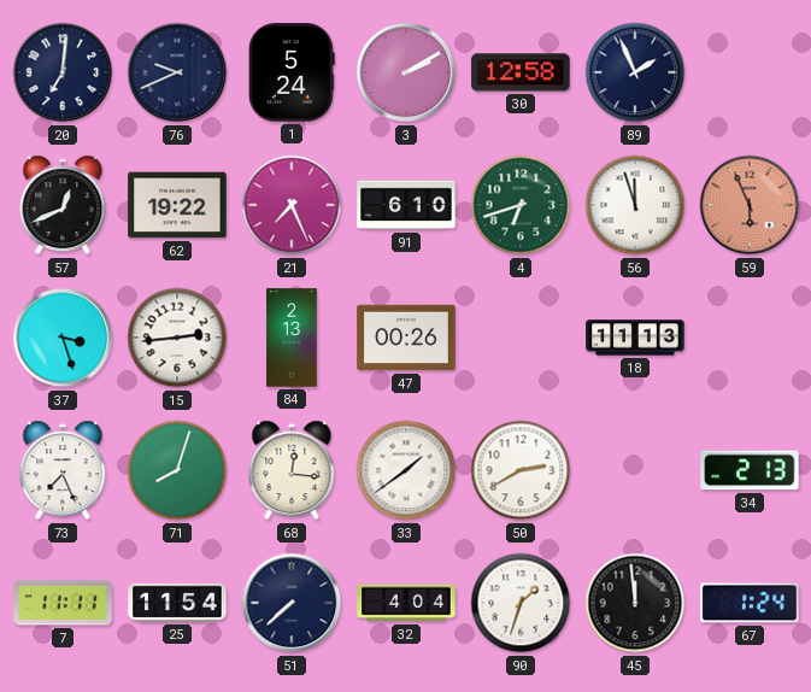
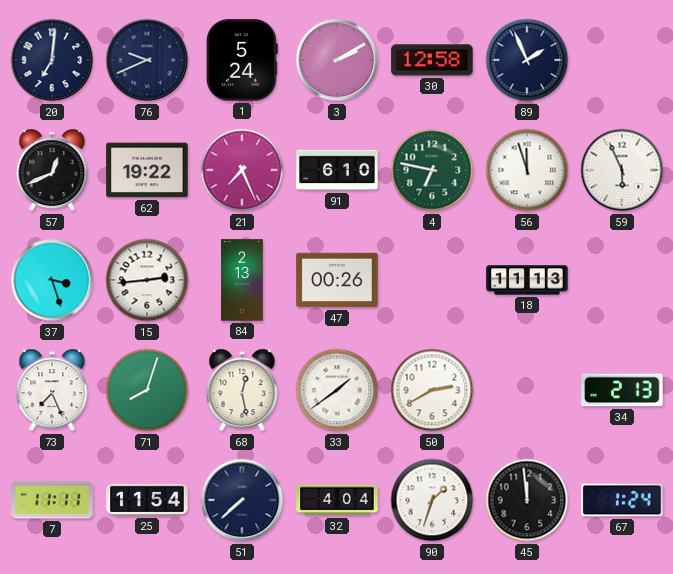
4: 6:42 -> 6:47 (432, 170)
59 dial: salmon -> white (622, 170)
68: 12:16 -> 12:28 (242, 390)
